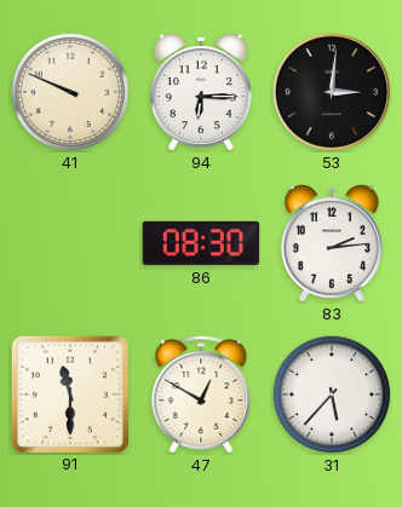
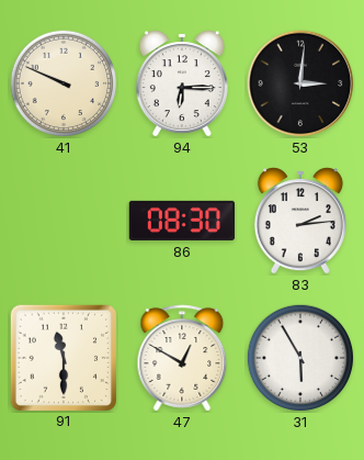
31: 5:37 -> 5:55 (300, 358)
